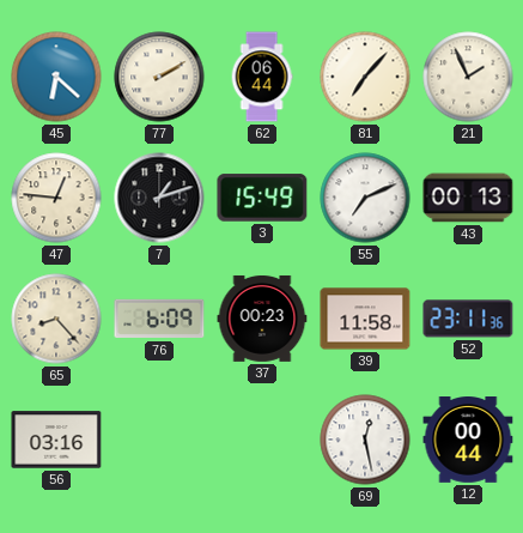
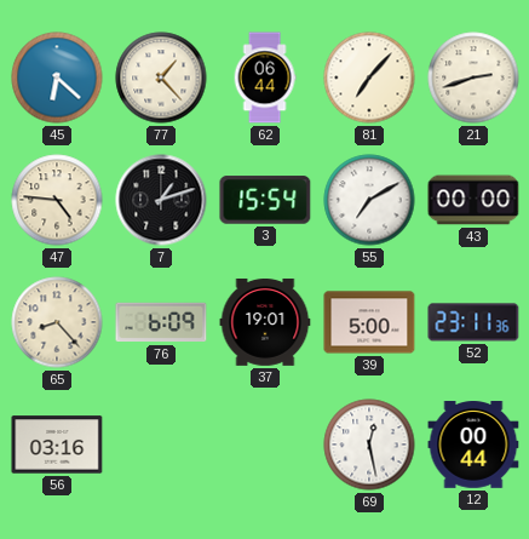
77: 2:10 -> 1:23 (161, 78)
21: 1:56 -> 2:42 (473, 78)
47: 12:46 -> 4:46 (57, 200)
3: 15:49 -> 15:54 (265, 200)
55: 7:11 -> 7:10 (369, 200)
43: 00:13 -> 00:00 (473, 200)
37: 00:23 -> 19:01 (265, 322)
39: 11:58 -> 5:00 (369, 322)
